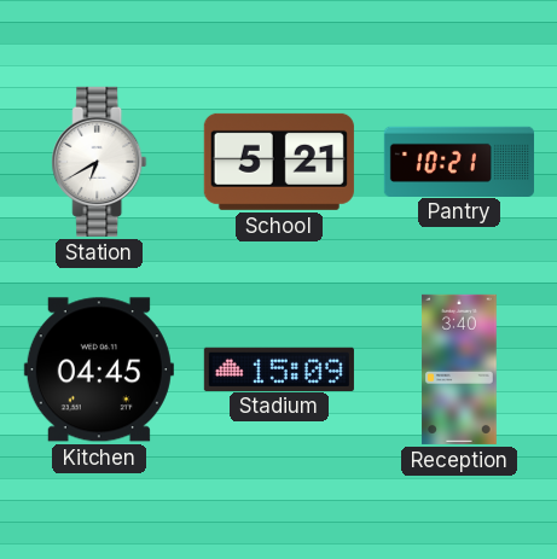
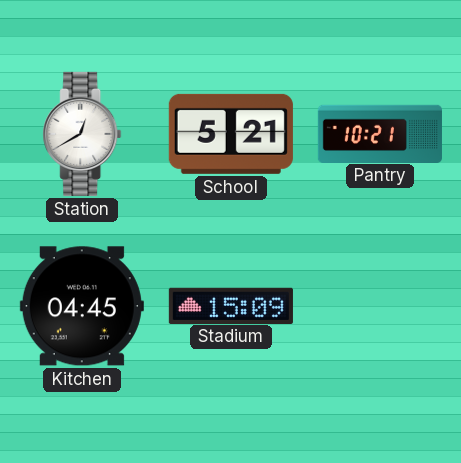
Station: 6:40 -> 12:40 (82, 134)
Reception: 3:40 -> none (459, 369)
